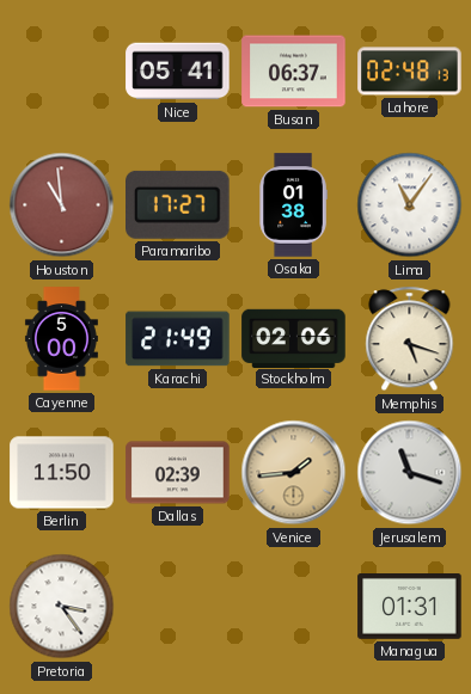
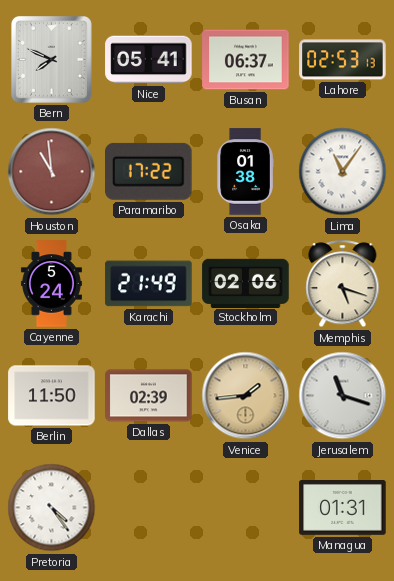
Bern: none -> 7:49 (52, 60)
Lahore: 02:48 -> 02:53 (343, 60)
Paramaribo: 17:27 -> 17:22 (149, 171)
Cayenne: 5:00 -> 5:24 (51, 284)
Pretoria: 3:24 -> 4:24 (52, 508)
